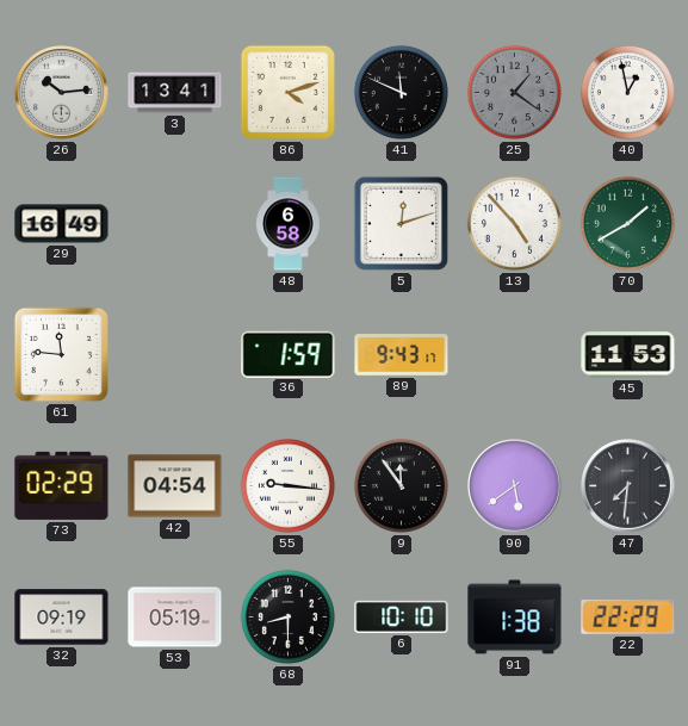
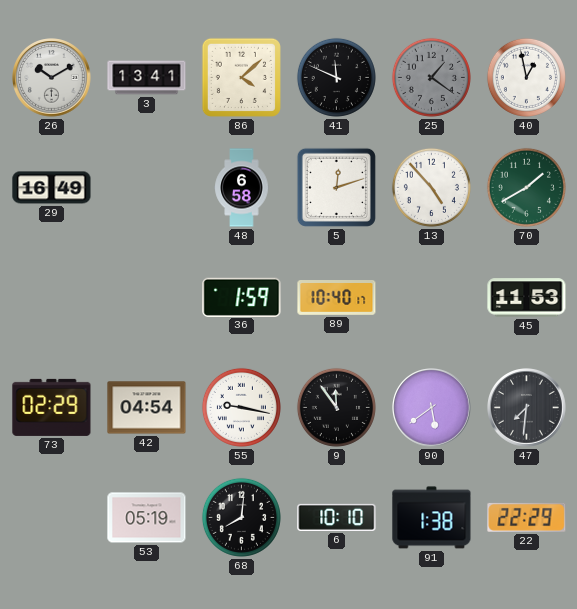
26: 10:14 -> 10:10 (52, 78)
86: 4:12 -> 4:08 (241, 77)
61: 11:46 -> none (61, 354)
89: 9:43 -> 10:40 (337, 298)
55: 9:16 -> 9:17 (241, 407)
32: 09:19 -> none (62, 618)
68: 8:30 -> 8:01 (241, 517)
